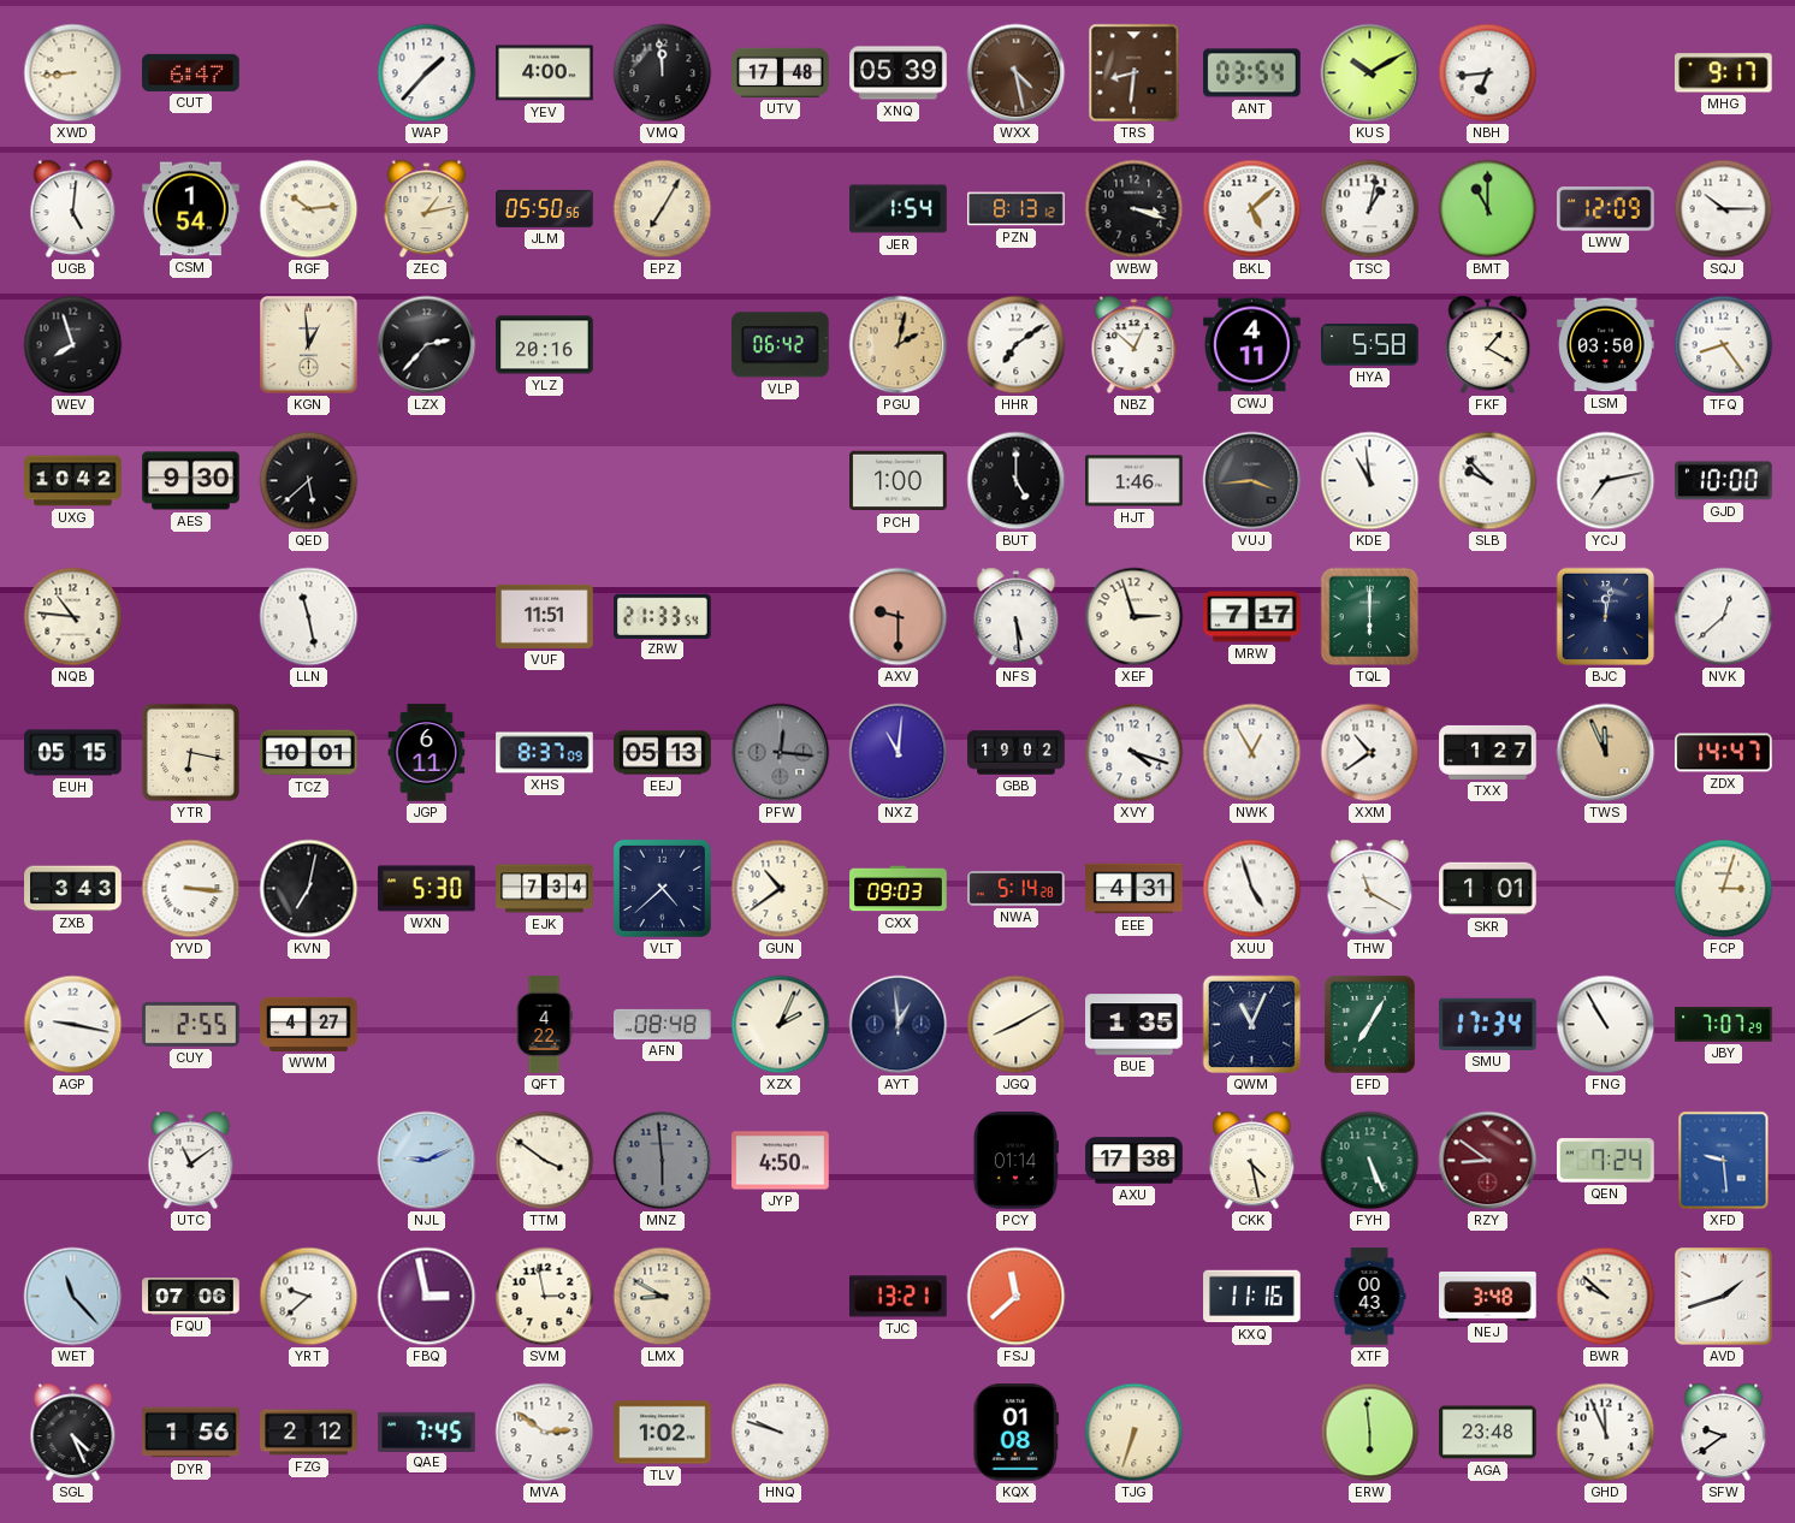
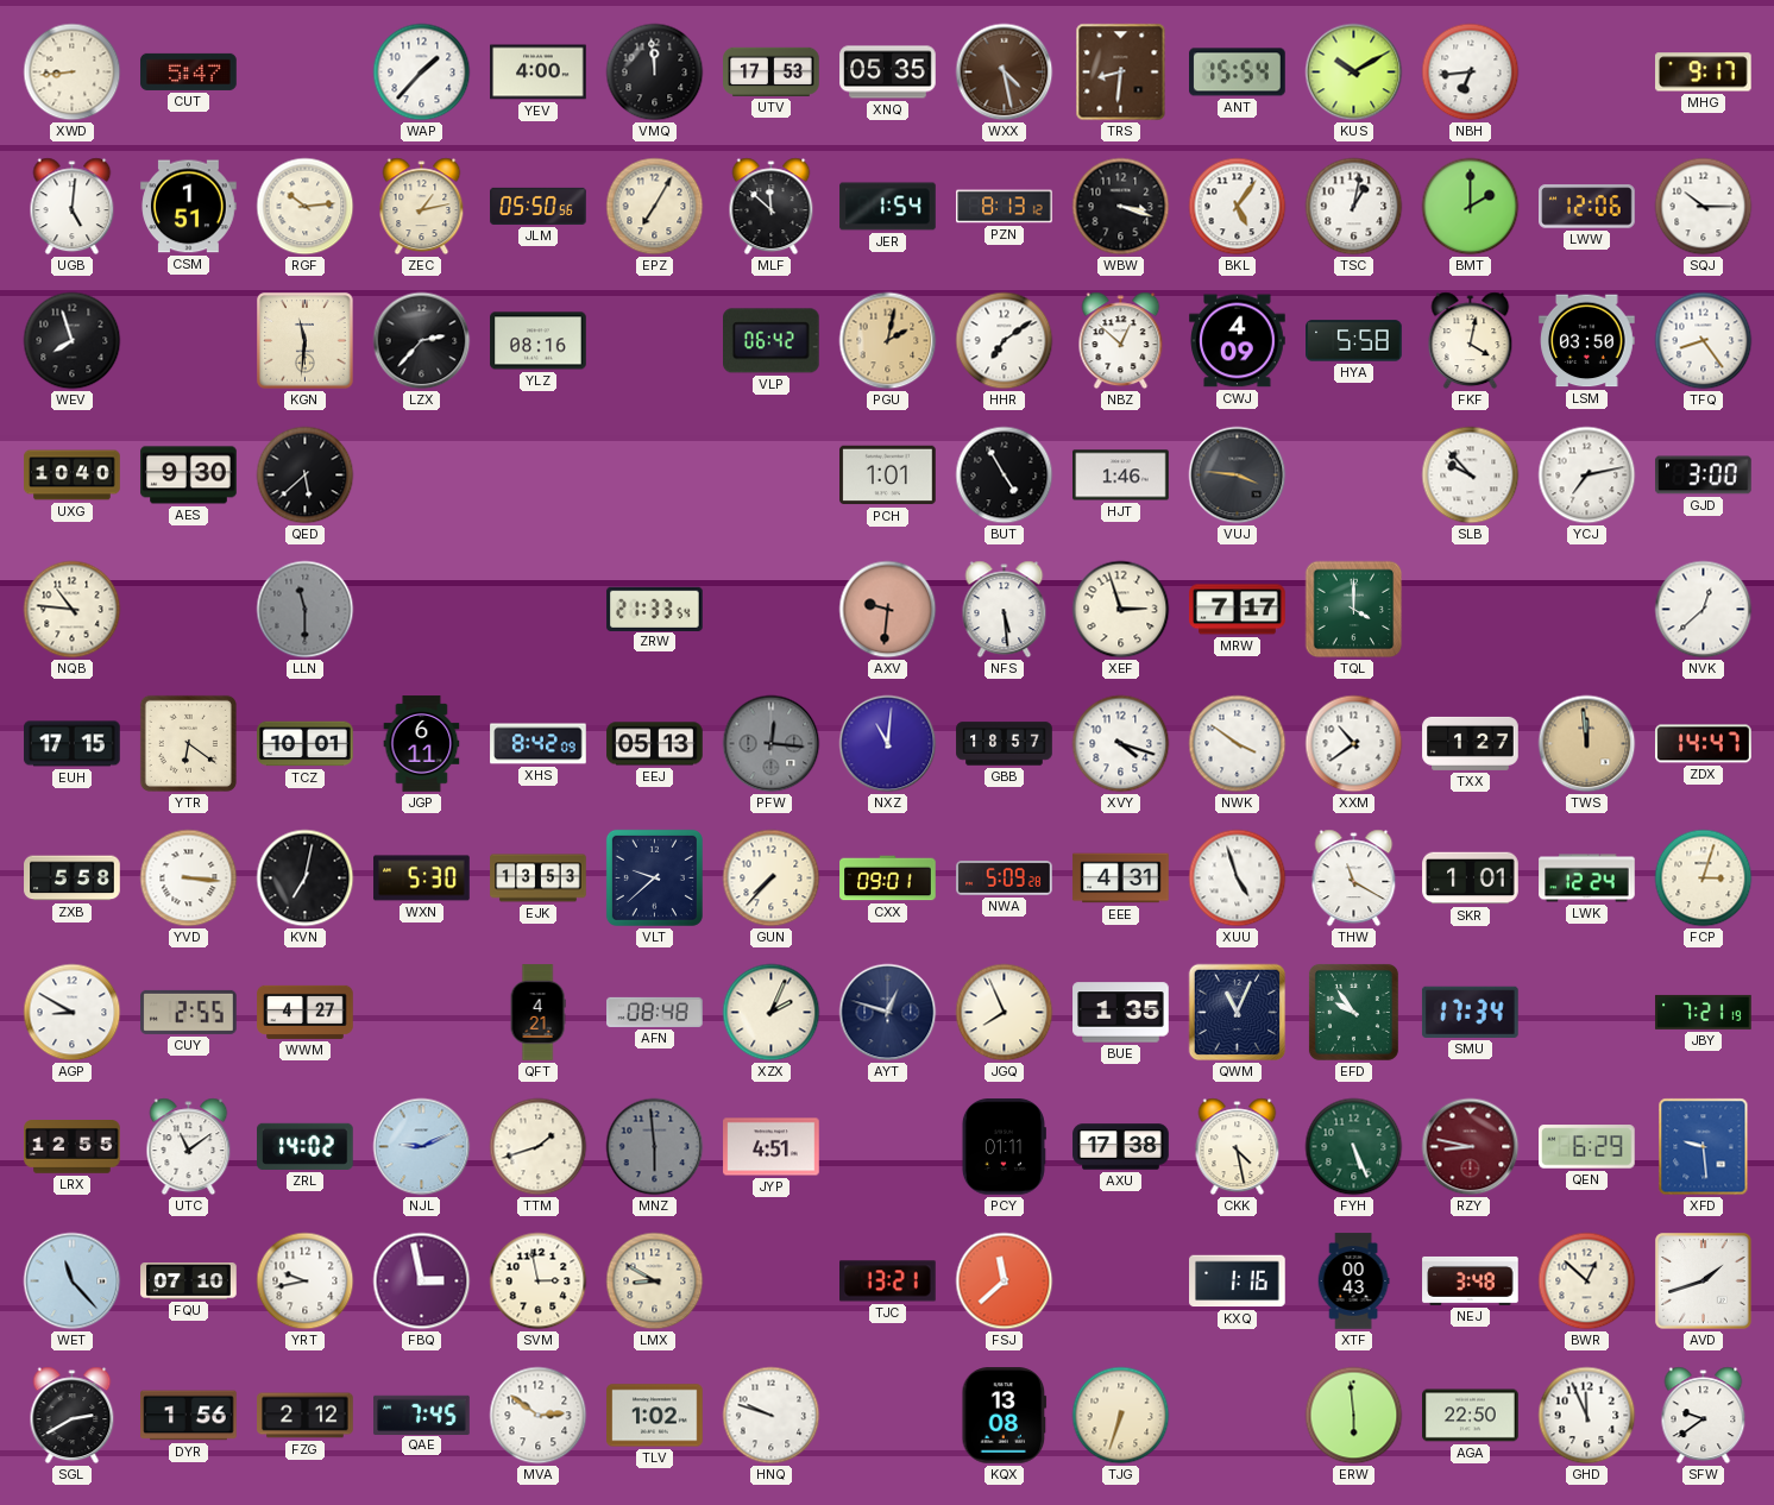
CUT: 6:47 -> 5:47 (189, 71)
UTV: 17:48 -> 17:53 (772, 71)
XNQ: 05:39 -> 05:35 (888, 73)
ANT: 03:54 -> 15:54 (1238, 73)
CSM: 1:54 -> 1:51 (189, 207)
MLF: none -> 11:52 (772, 207)
BKL: 5:08 -> 5:06 (1238, 207)
BMT: 11:00 -> 2:00 (1471, 207)
LWW: 12:09 -> 12:06 (1587, 207)
KGN: 12:59 -> 11:31 (306, 341)
YLZ: 20:16 -> 08:16 (539, 341)
CWJ: 4:11 -> 4:09 (1238, 341)
FKF: 1:20 -> 4:02 (1471, 341)
UXG: 10:42 -> 10:40 (73, 476)
PCH: 1:00 -> 1:01 (888, 476)
BUT: 5:00 -> 4:55 (1005, 476)
VUJ: 3:44 -> 3:46 (1238, 476)
KDE: 10:59 -> none (1370, 481)
GJD: 10:00 -> 3:00 (1704, 476)
LLN: 11:28 -> 11:30 (306, 610)
LLN dial: white -> grey (306, 610)
VUF: 11:51 -> none (545, 616)
AXV: 9:30 -> 9:31 (888, 610)
TQL: 6:00 -> 4:00 (1354, 610)
BJC: 12:02 -> none (1606, 617)
EUH: 05:15 -> 17:15 (73, 744)
YTR: 6:17 -> 6:21 (188, 743)
XHS: 8:37 -> 8:42 (539, 744)
GBB: 19:02 -> 18:57 (1005, 744)
NWK: 12:55 -> 3:51 (1238, 744)
TWS: 11:56 -> 11:59 (1587, 744)
ZXB: 3:43 -> 5:58 (73, 879)
EJK: 7:34 -> 13:53 (539, 879)
VLT: 4:38 -> 9:38 (654, 877)
GUN: 10:39 -> 7:37 (772, 879)
CXX: 09:03 -> 09:01 (888, 879)
NWA: 5:14 -> 5:09 (1005, 879)
LWK: none -> 12:24 (1587, 879)
AGP: 9:17 -> 8:50 (73, 1013)
QFT: 4:22 -> 4:21 (537, 1013)
AYT: 12:59 -> 12:48 (888, 1013)
JGQ: 8:10 -> 7:56 (1005, 1013)
EFD: 7:05 -> 9:54 (1353, 1012)
FNG: 10:55 -> none (1606, 1025)
JBY: 7:07 -> 7:21 (1704, 1012)
LRX: none -> 12:55 (73, 1147)
ZRL: none -> 14:02 (306, 1146)
TTM: 3:51 -> 1:42 (539, 1147)
JYP: 4:50 -> 4:51 (772, 1147)
PCY: 01:14 -> 01:11 (1004, 1147)
RZY: 8:51 -> 8:47 (1471, 1147)
QEN: 7:24 -> 6:29 (1587, 1147)
FQU: 07:06 -> 07:10 (189, 1282)
YRT: 9:38 -> 9:43 (306, 1282)
KXQ: 11:16 -> 1:16 (1238, 1282)
BWR: 9:52 -> 12:52 (1587, 1282)
SGL: 4:26 -> 2:40 (73, 1416)
KQX: 01:08 -> 13:08 (1005, 1416)
AGA: 23:48 -> 22:50 (1471, 1416)
